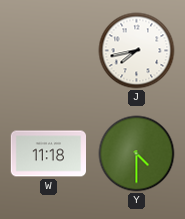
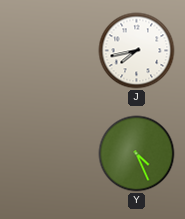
W: 11:18 -> none (49, 154)
Y: 4:30 -> 4:26 (137, 154)
